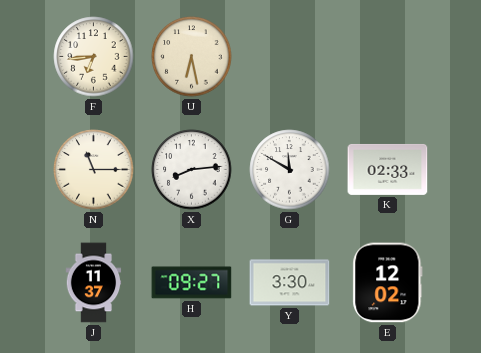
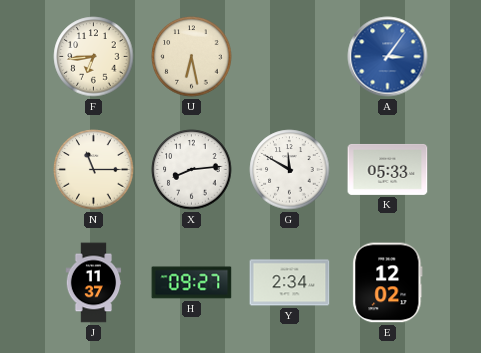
A: none -> 3:06 (388, 57)
K: 02:33 -> 05:33 (388, 169)
Y: 3:30 -> 2:34 (290, 283)
